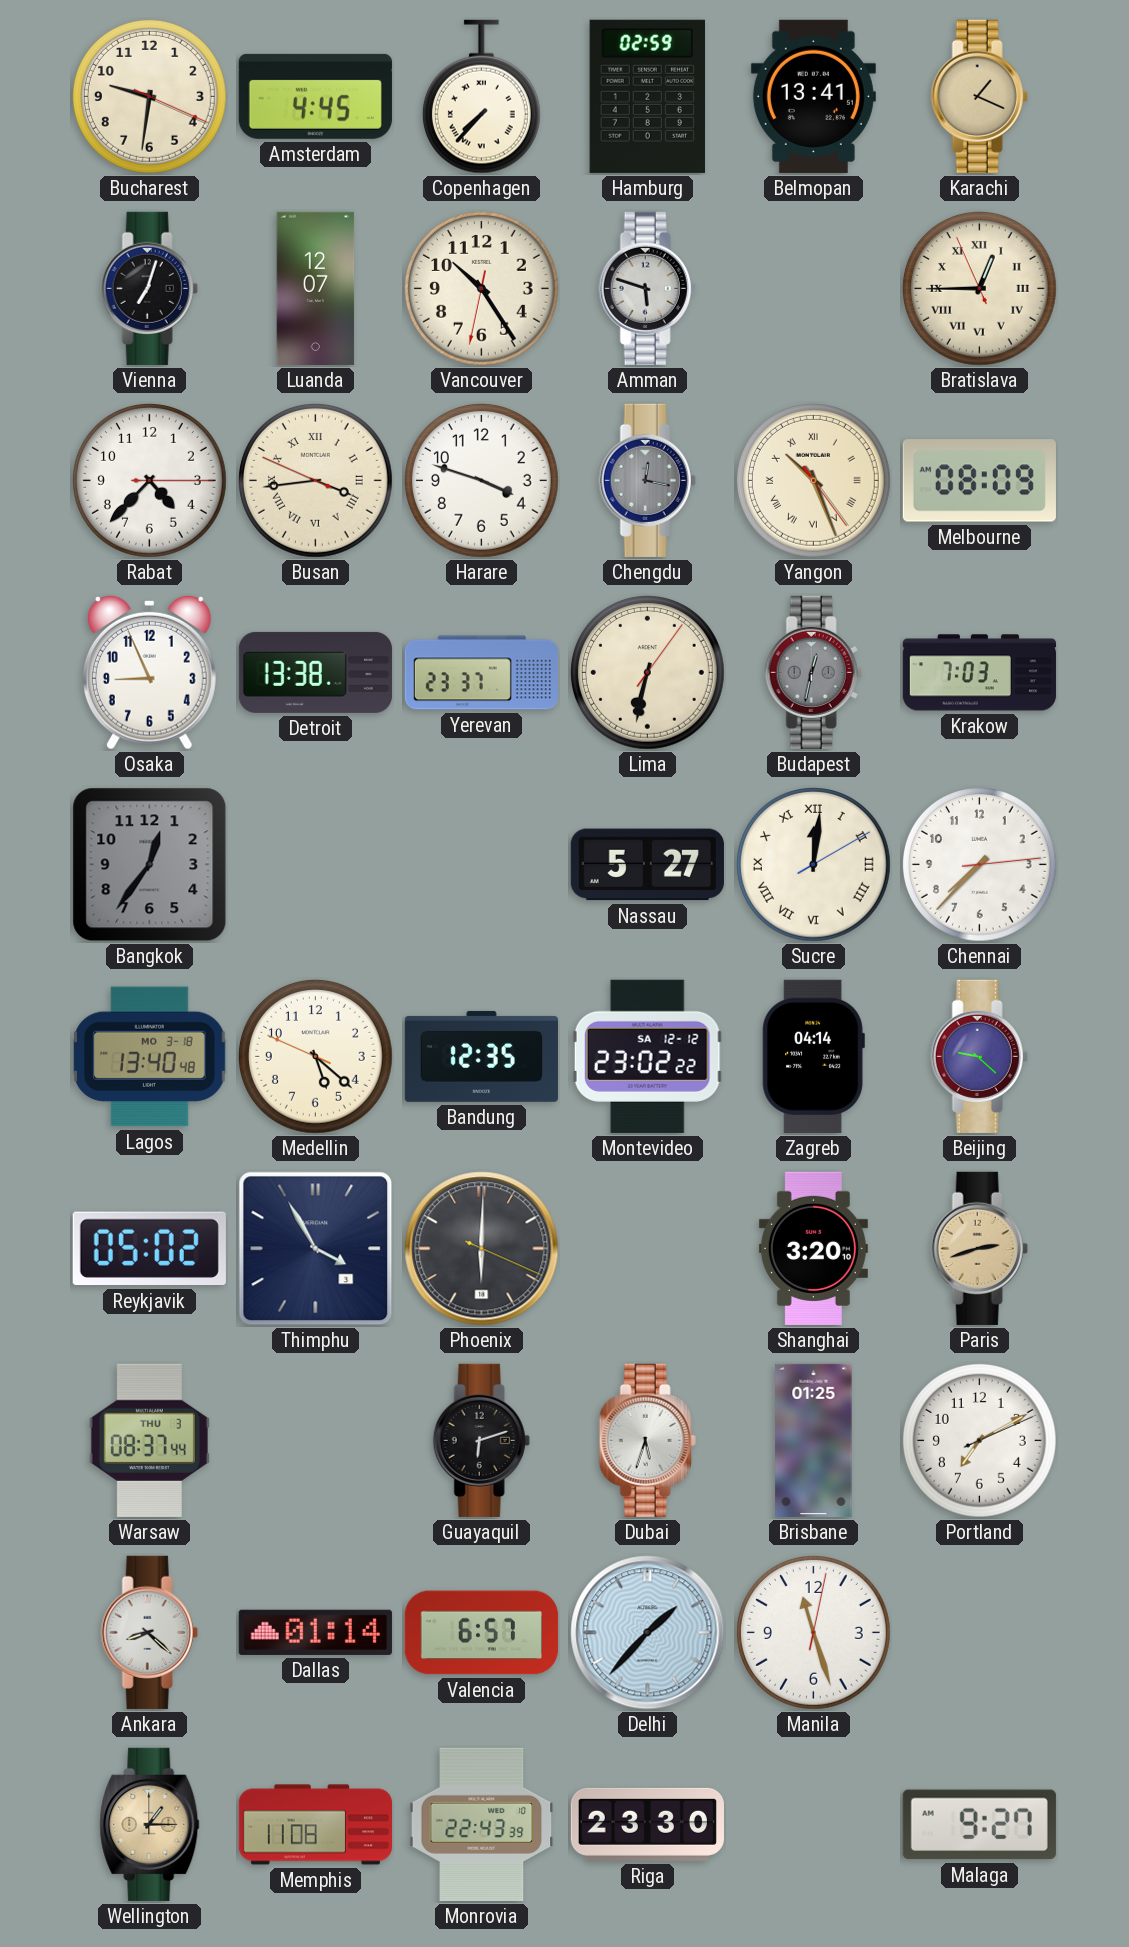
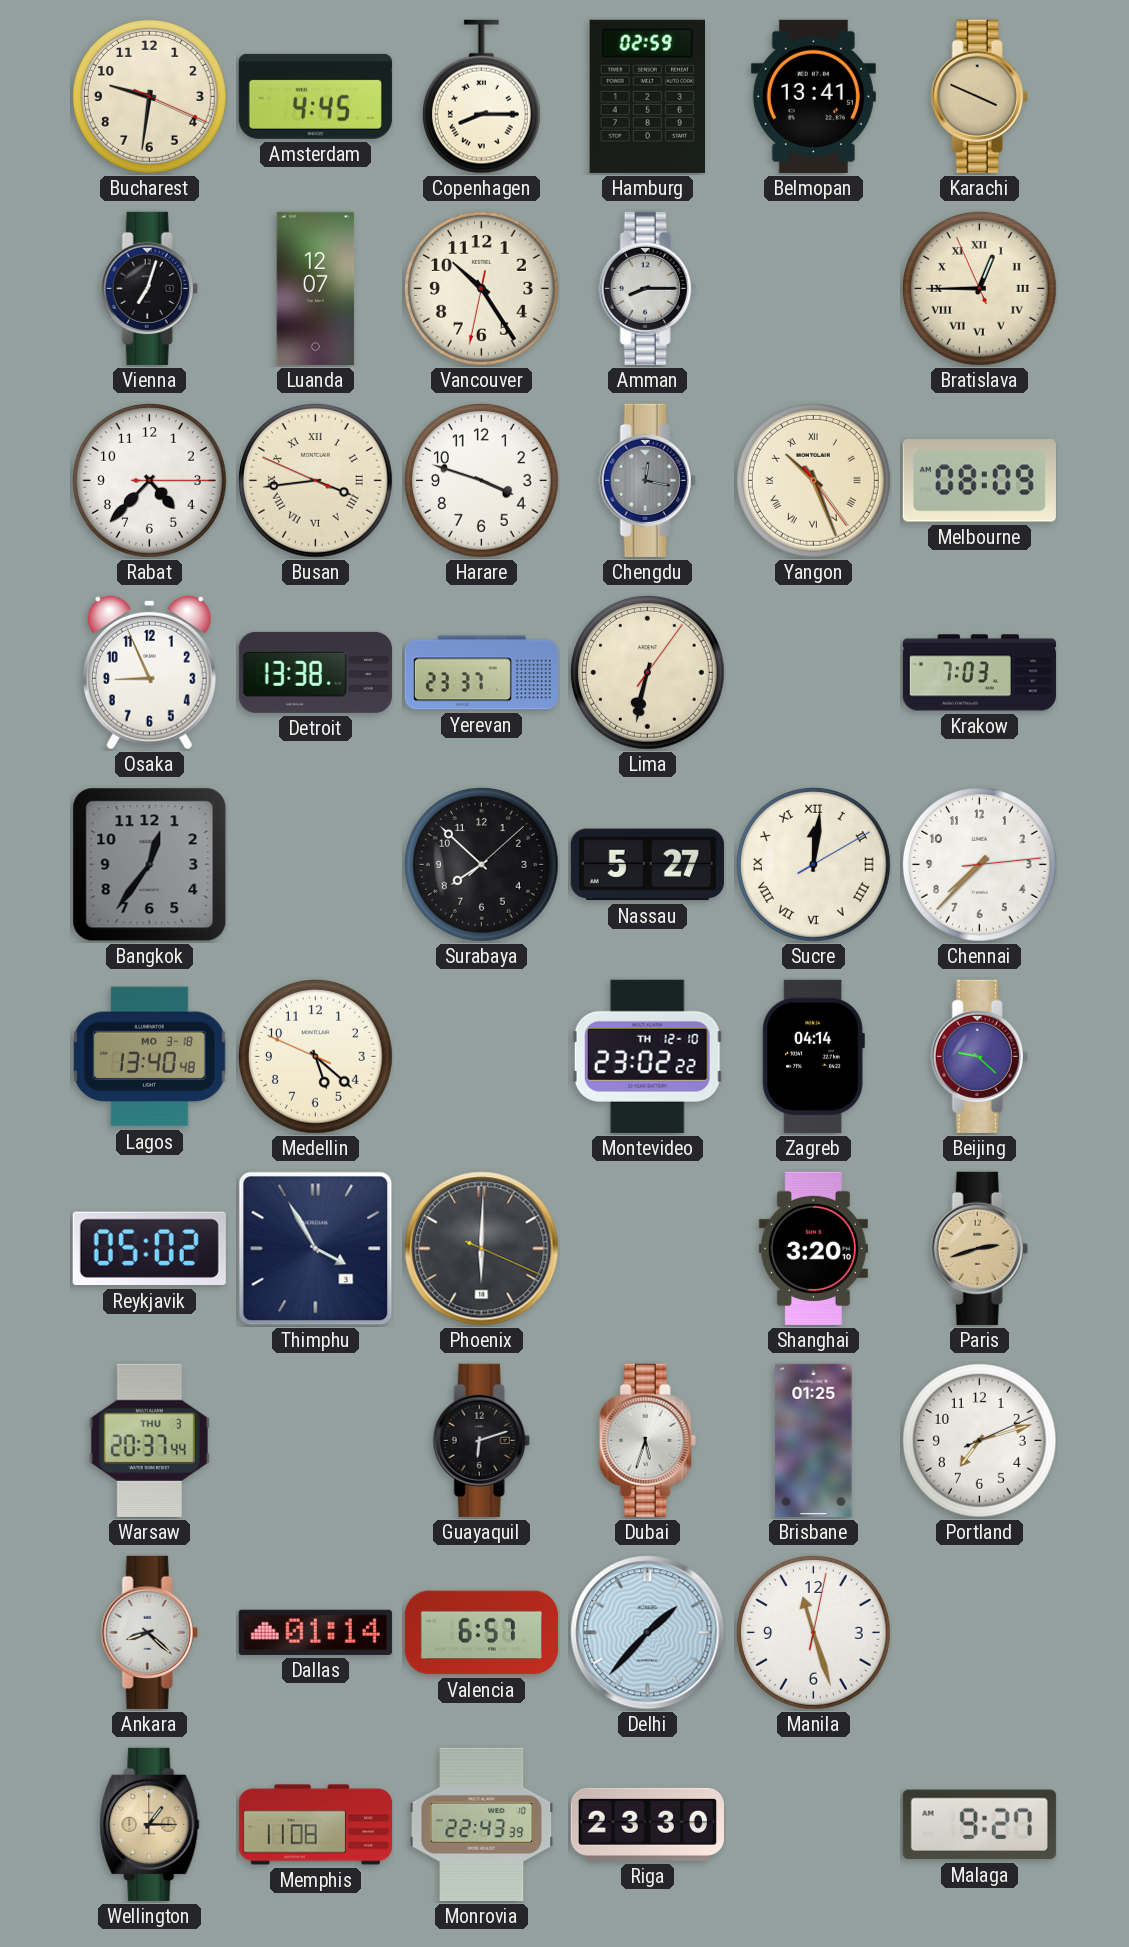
Copenhagen: 7:37 -> 8:15 (481, 97)
Karachi: 1:19 -> 3:49 (979, 96)
Amman: 5:48 -> 8:15 (647, 288)
Budapest: 12:32 -> none (813, 672)
Surabaya: none -> 7:52 (481, 864)
Bandung: 12:35 -> none (481, 1056)
Montevideo date: SA 12-12 -> TH 12-10 (647, 1056)
Warsaw: 08:37 -> 20:37 (149, 1440)
Portland: 7:10 -> 7:12 (979, 1440)
